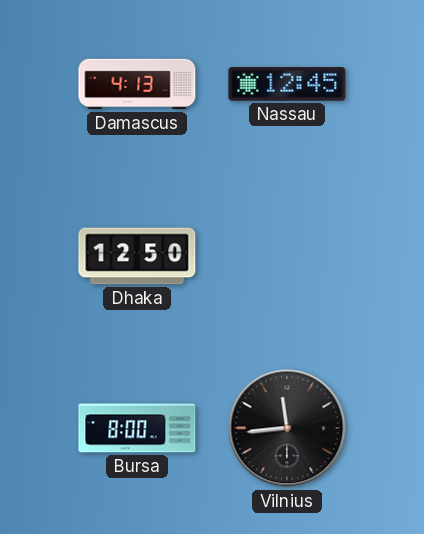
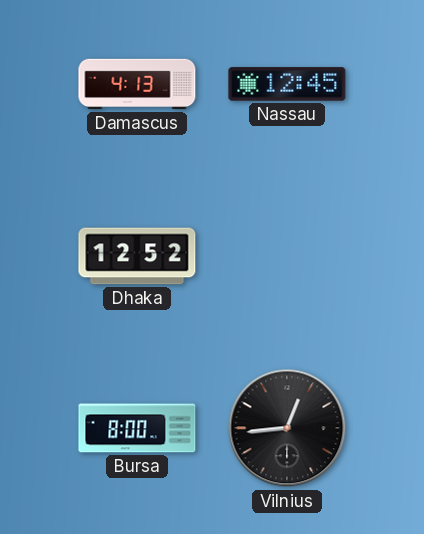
Dhaka: 12:50 -> 12:52 (137, 256)
Vilnius: 11:44 -> 12:44 (287, 428)
